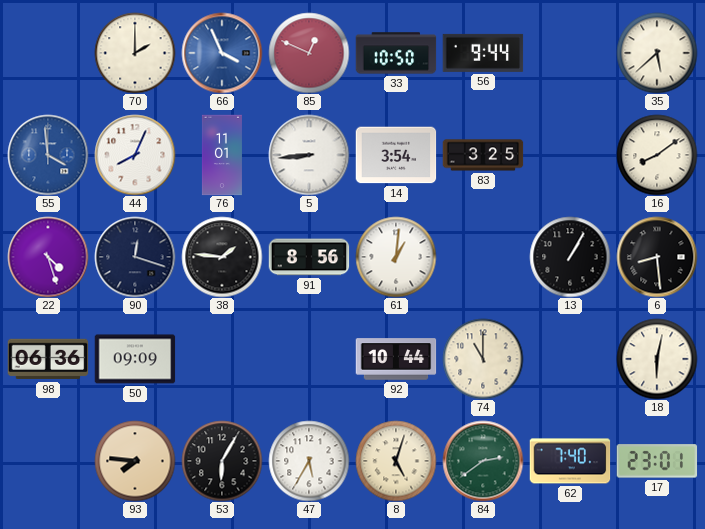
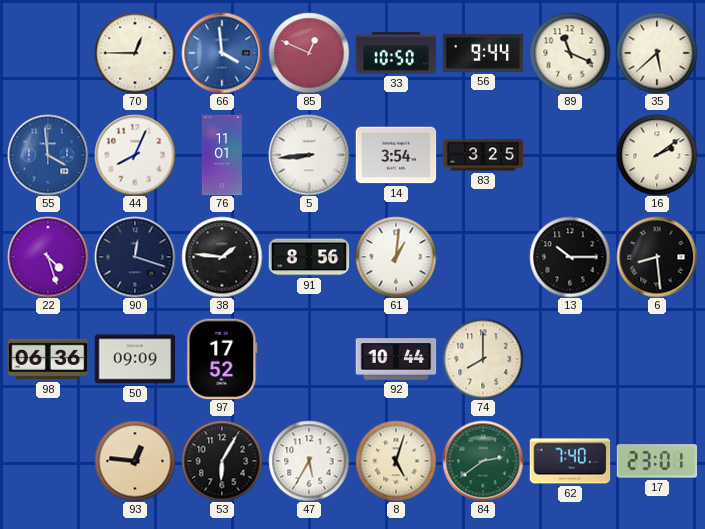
70: 2:00 -> 12:45 (135, 53)
66: 3:56 -> 3:59 (222, 53)
89: none -> 11:19 (570, 53)
16: 8:09 -> 2:09 (657, 155)
13: 1:05 -> 10:15 (570, 257)
97: none -> 17:52 (222, 359)
74: 11:00 -> 8:00 (483, 359)
18: 6:02 -> none (657, 359)
93: 7:46 -> 12:46 (135, 461)
